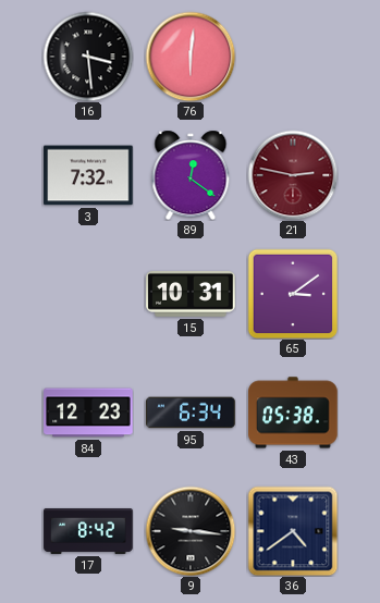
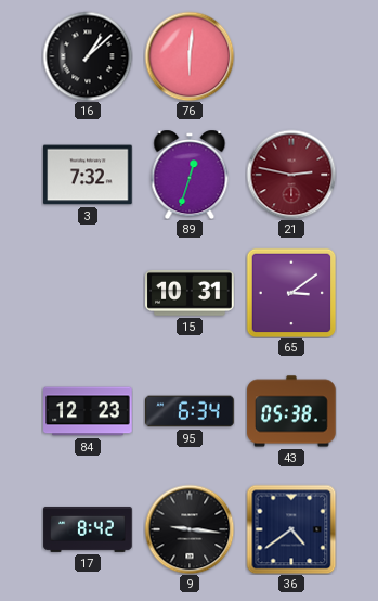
16: 3:29 -> 1:08 (88, 56)
89: 12:21 -> 12:33 (190, 175)
